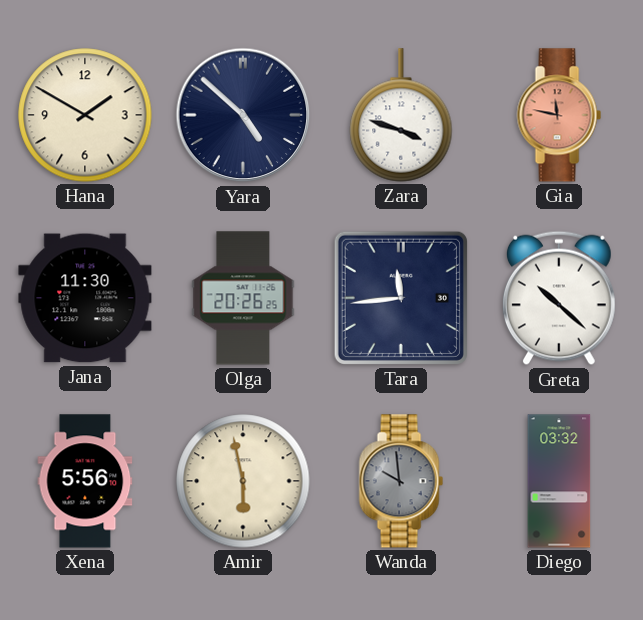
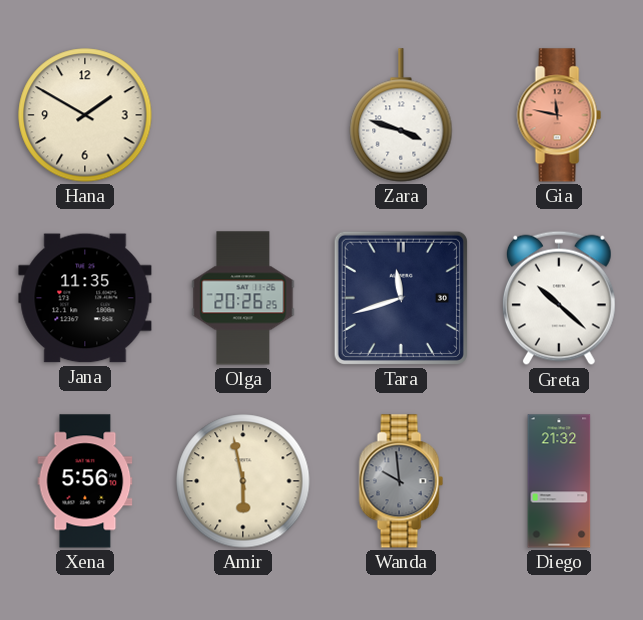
Yara: 4:52 -> none (243, 115)
Jana: 11:30 -> 11:35 (85, 298)
Tara: 11:44 -> 11:42 (401, 298)
Diego: 03:32 -> 21:32 (559, 481)
